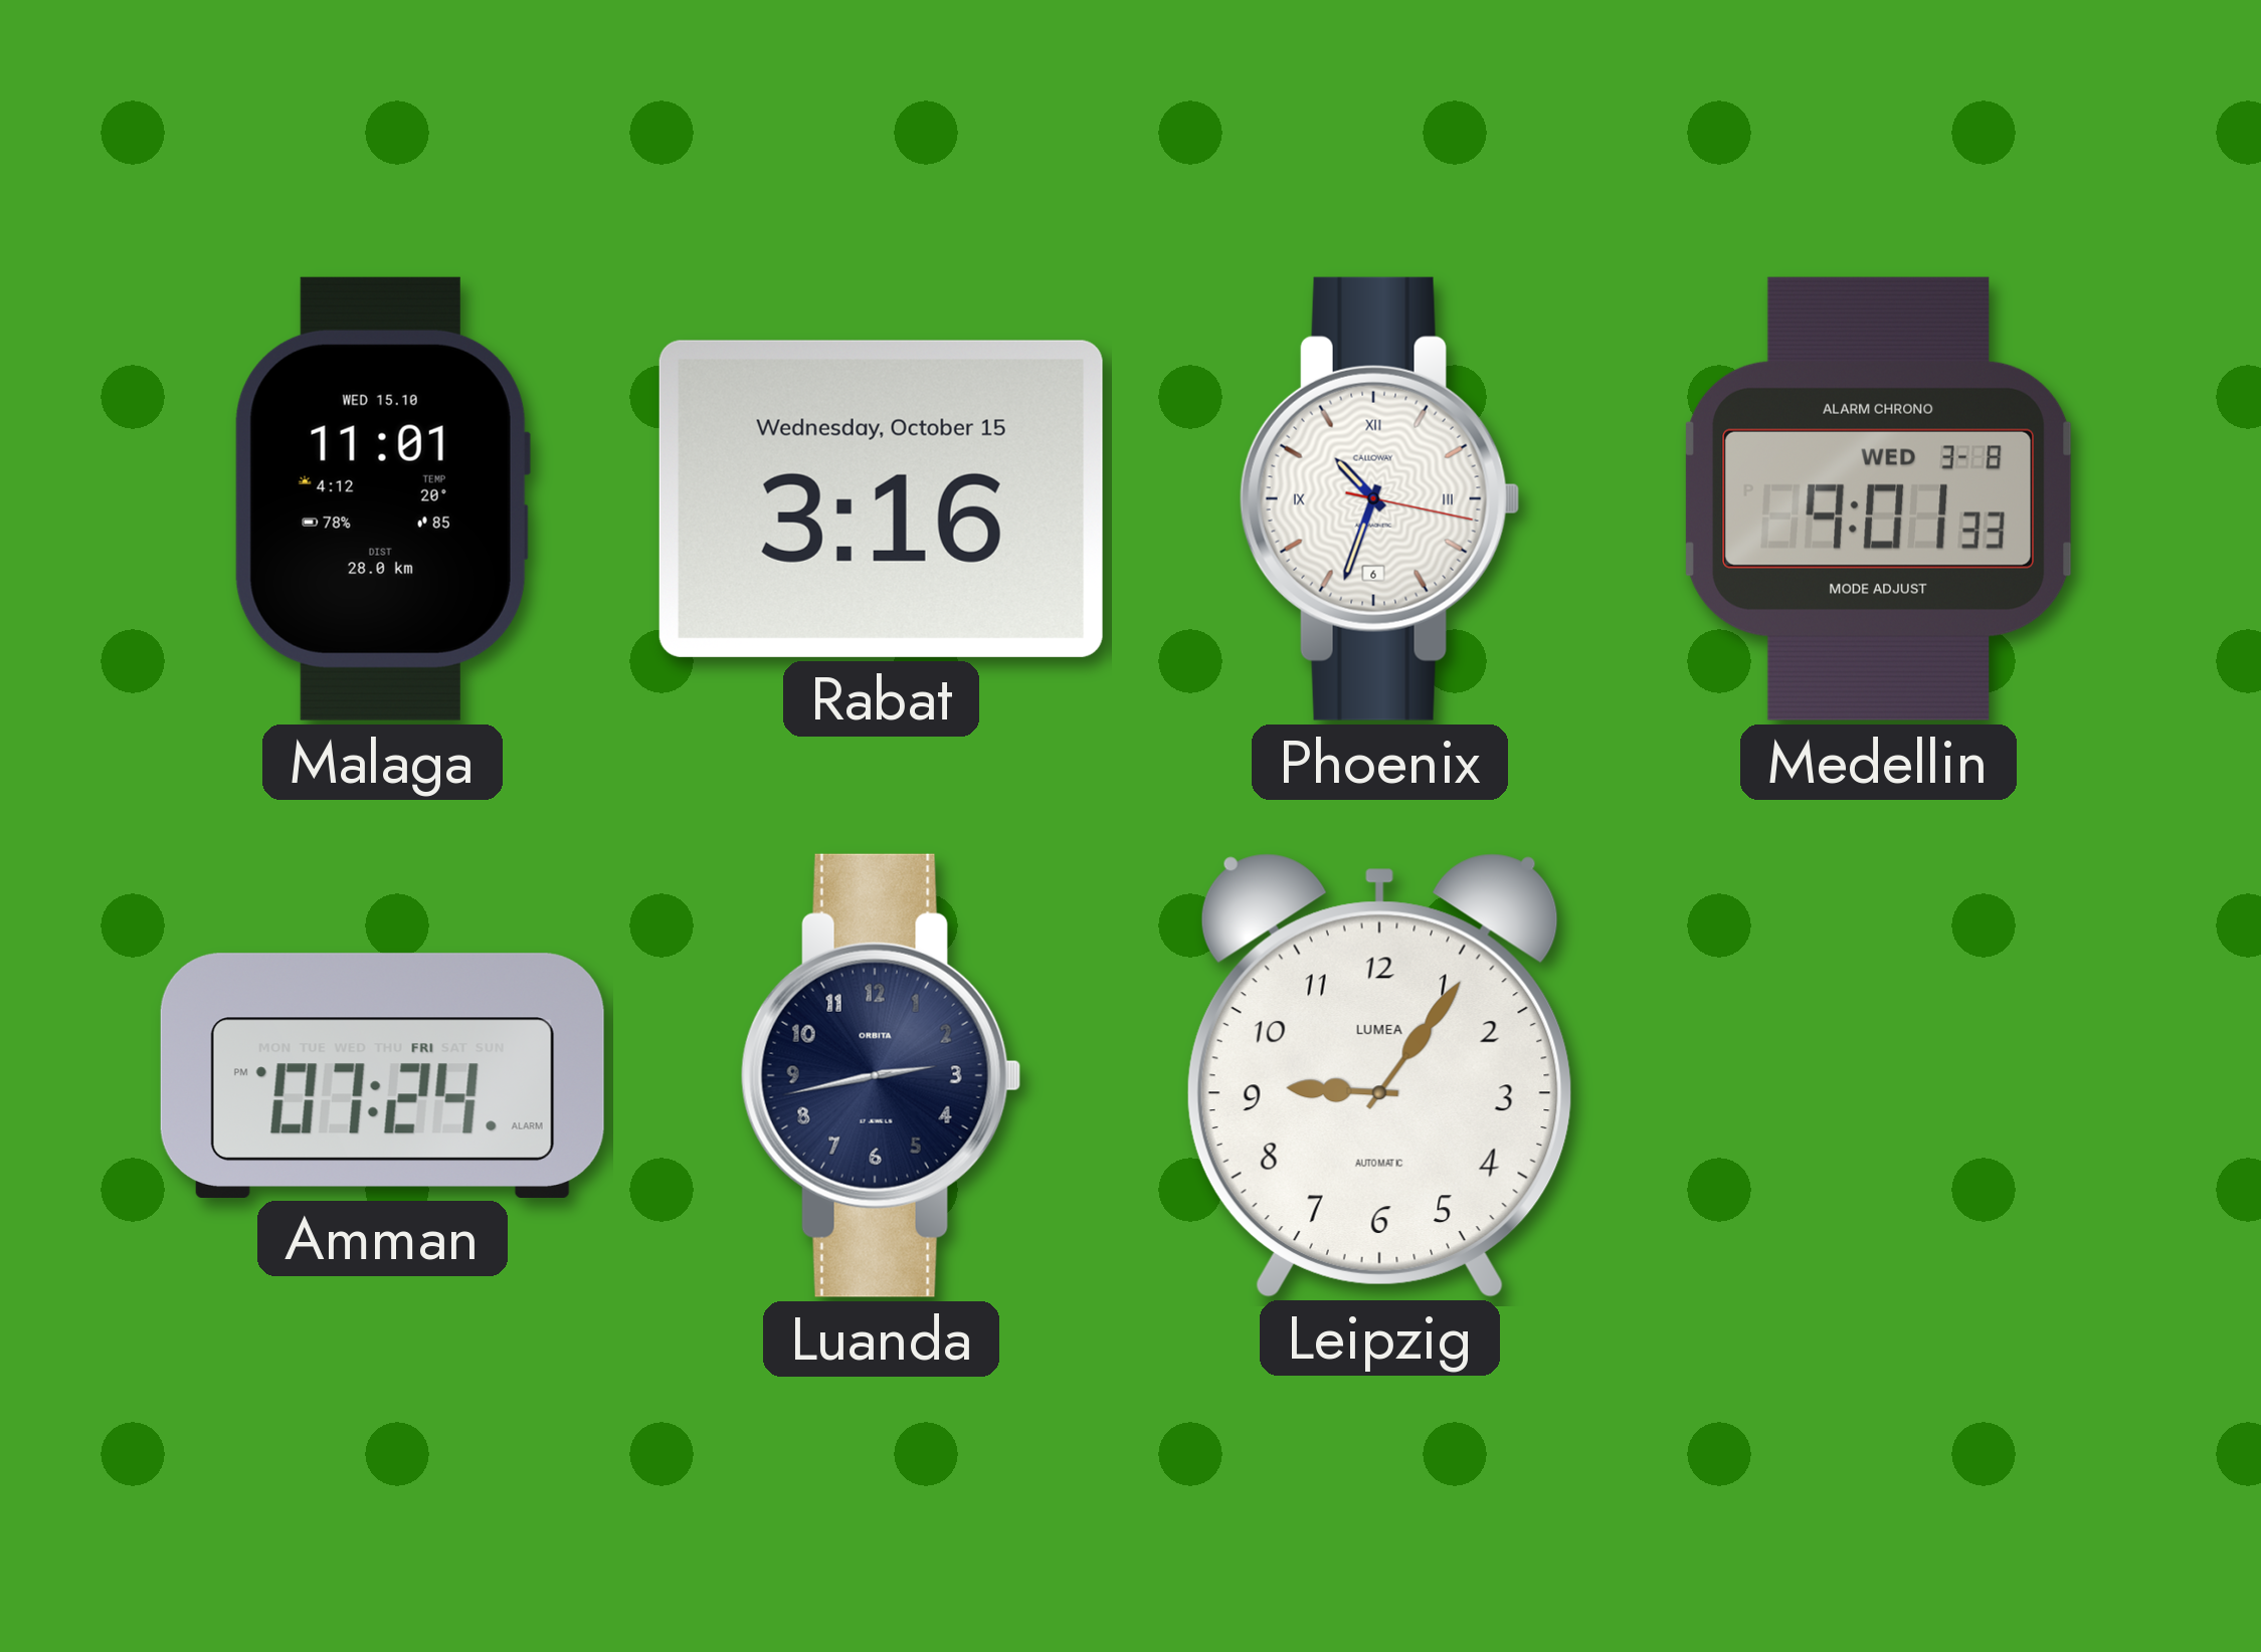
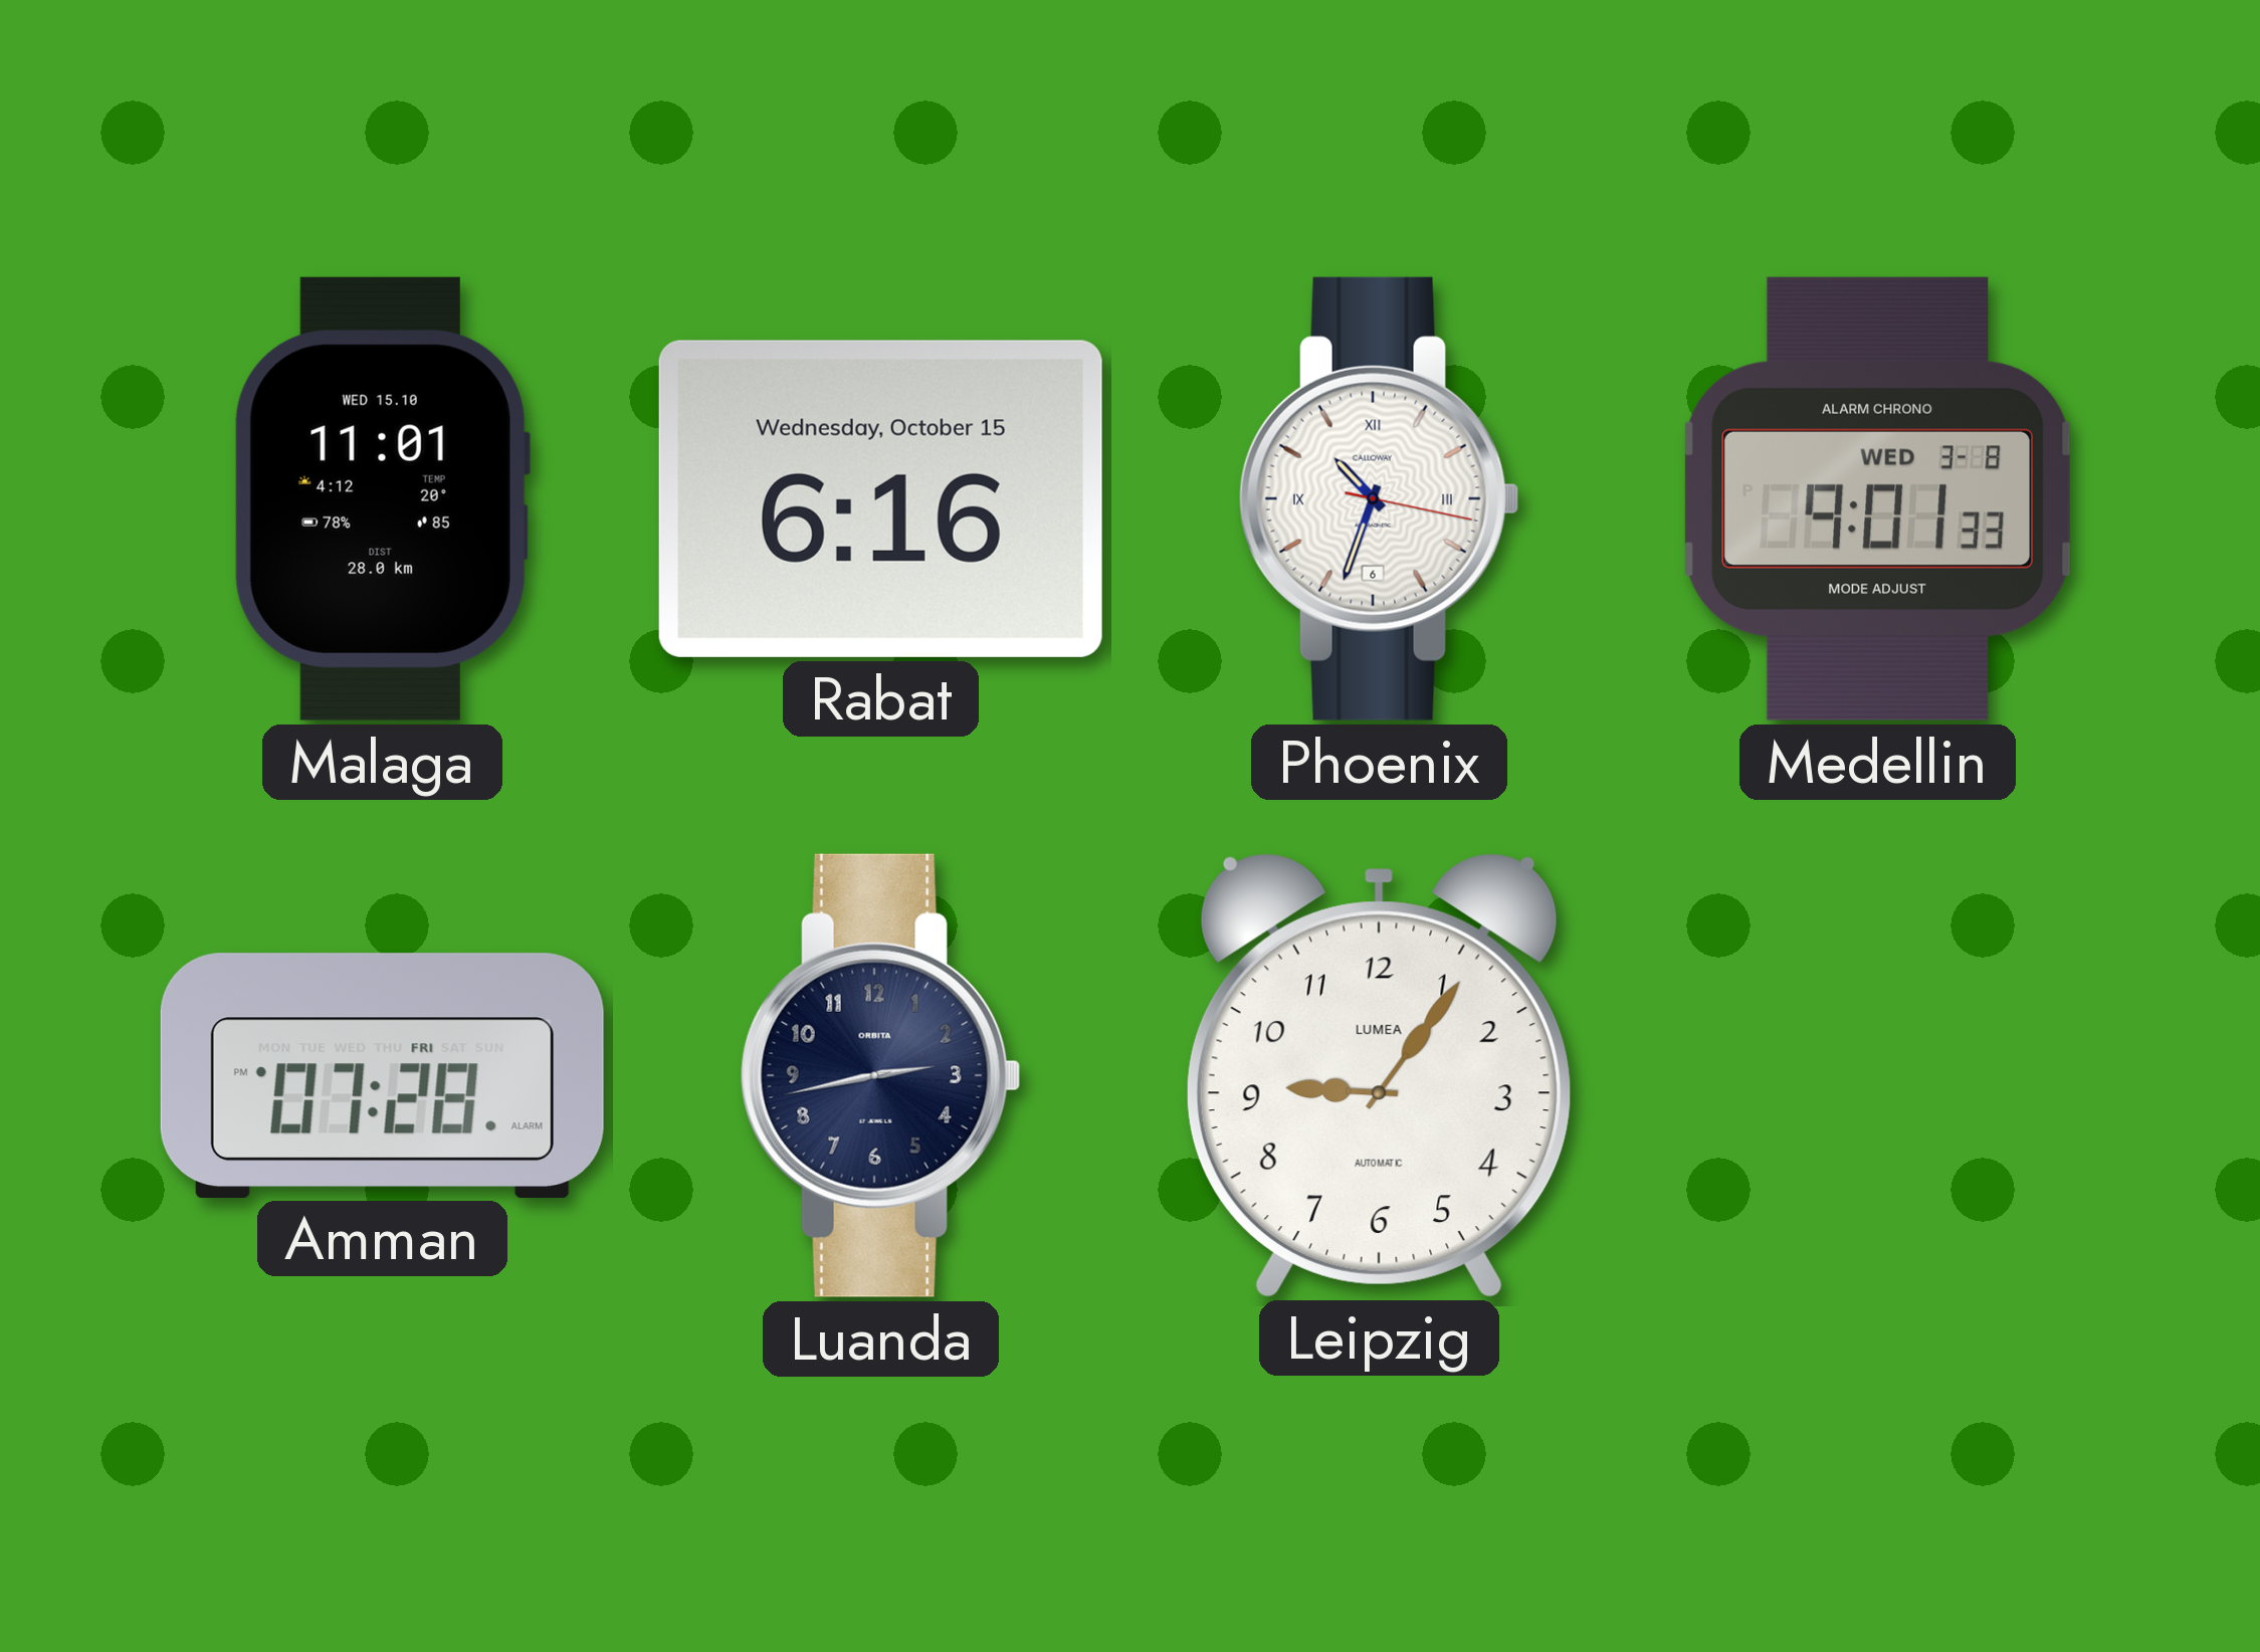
Rabat: 3:16 -> 6:16 (880, 498)
Amman: 07:24 -> 07:28 (382, 1075)
